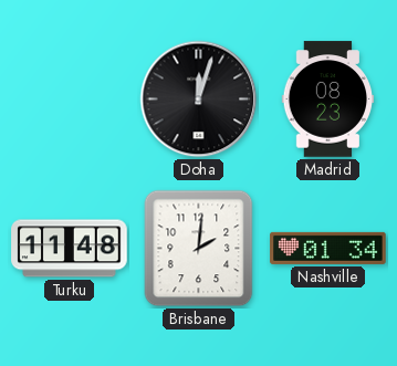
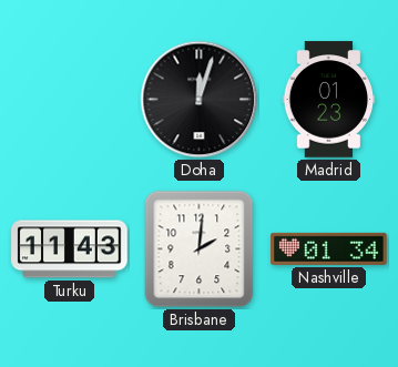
Madrid: 08:23 -> 01:23 (329, 100)
Turku: 11:48 -> 11:43 (70, 249)
